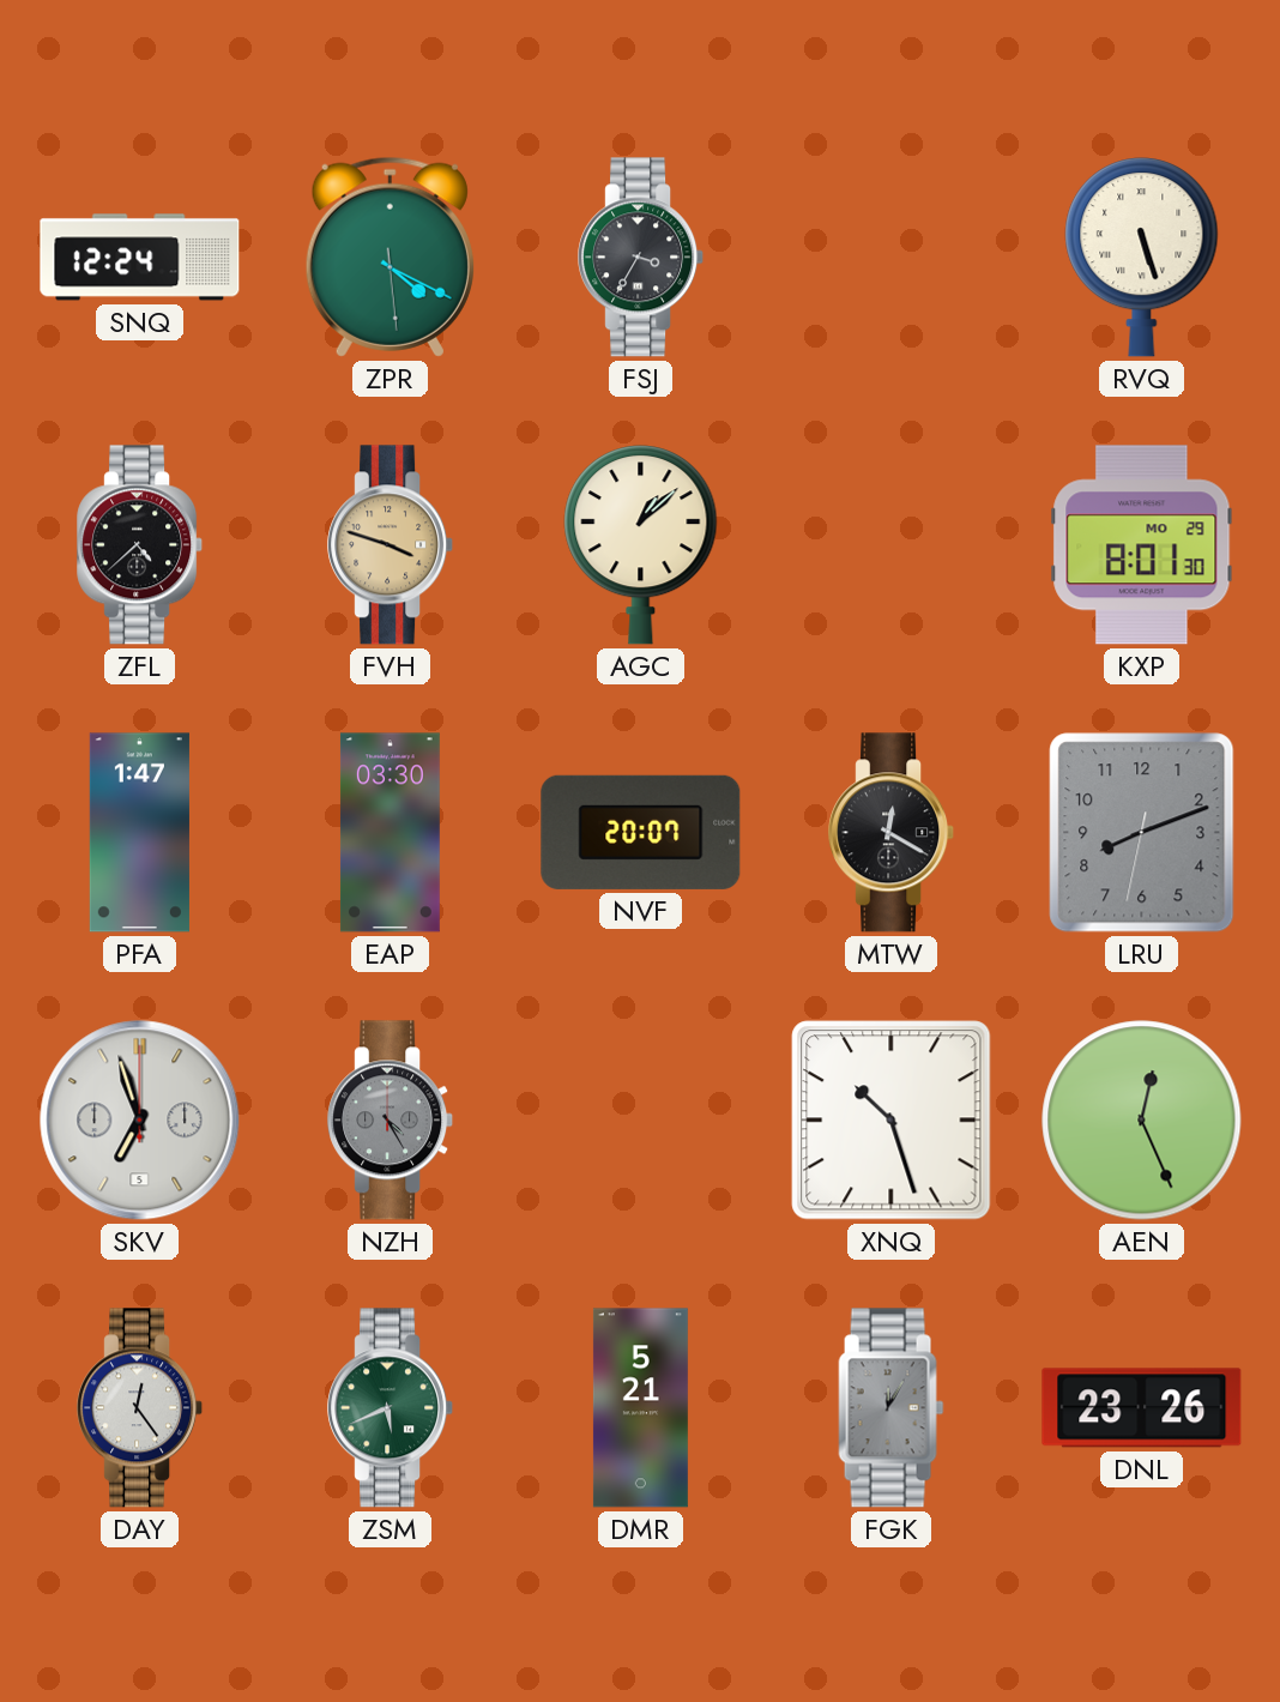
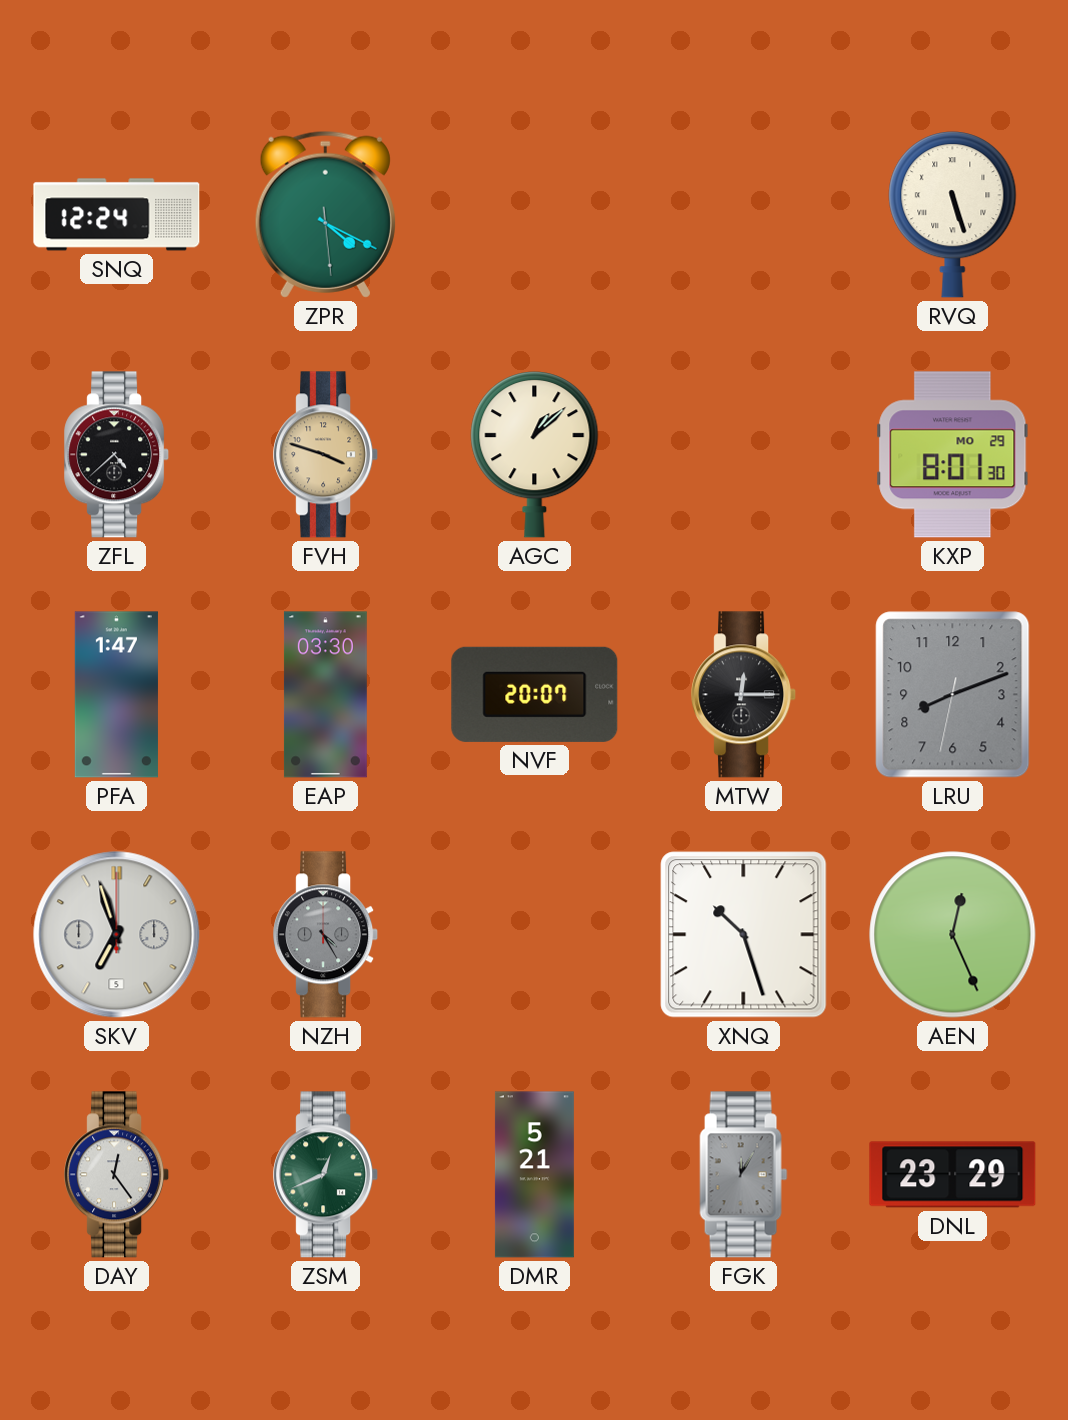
FSJ: 3:35 -> none (641, 258)
MTW: 12:20 -> 12:15 (744, 695)
ZSM: 5:41 -> 12:41 (326, 1175)
DNL: 23:26 -> 23:29 (953, 1175)
